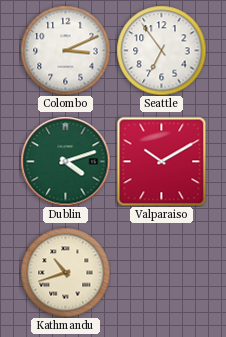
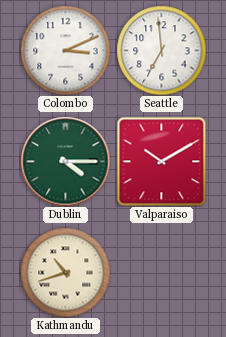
Seattle: 6:54 -> 6:59 (161, 50)
Dublin: 4:12 -> 4:15 (65, 161)
